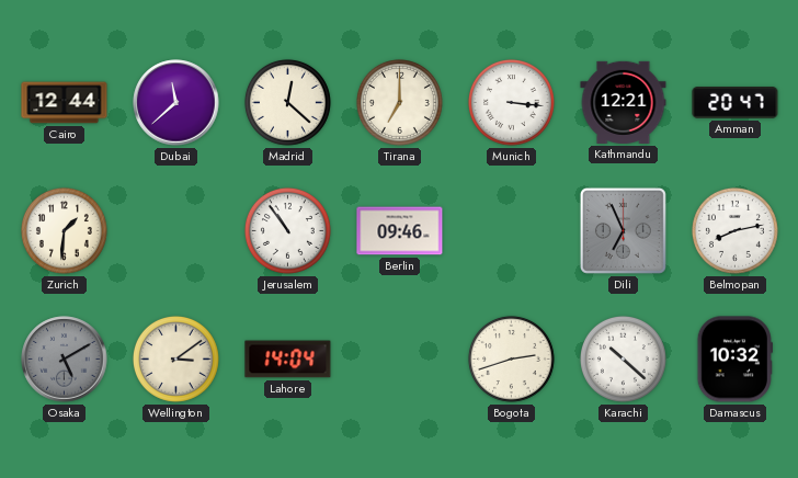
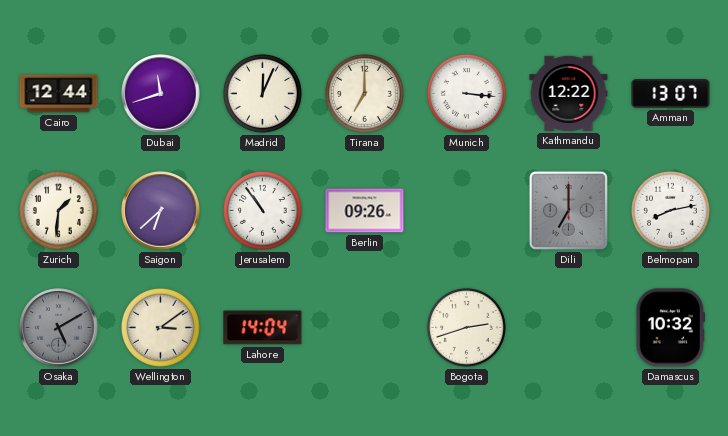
Dubai: 11:38 -> 11:42 (161, 94)
Madrid: 12:22 -> 12:04 (262, 93)
Kathmandu: 12:21 -> 12:22 (569, 93)
Amman: 20:47 -> 13:07 (671, 94)
Saigon: none -> 6:38 (161, 211)
Berlin: 09:46 -> 09:26 (365, 211)
Dili: 6:56 -> 7:00 (568, 210)
Karachi: 10:22 -> none (623, 358)
